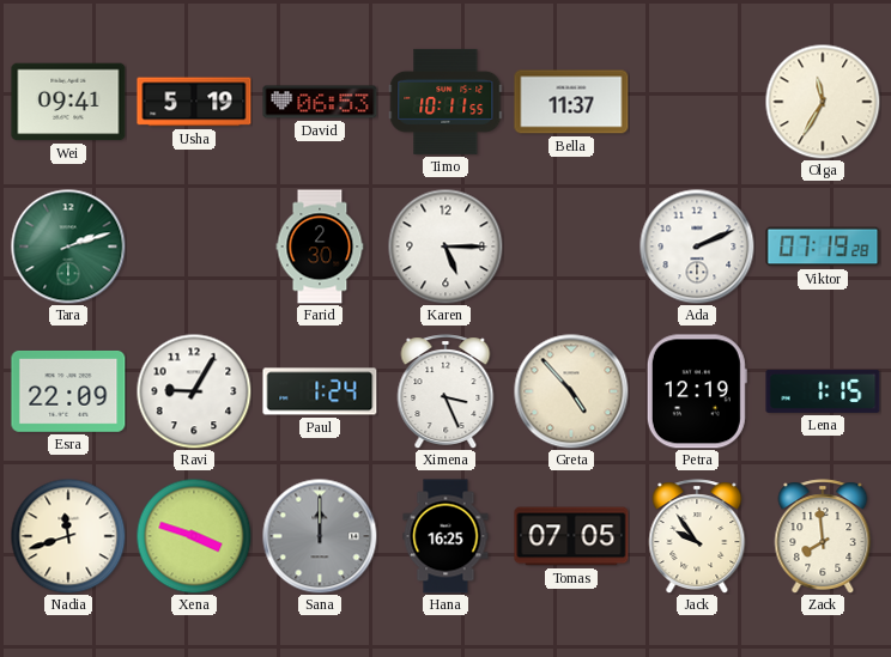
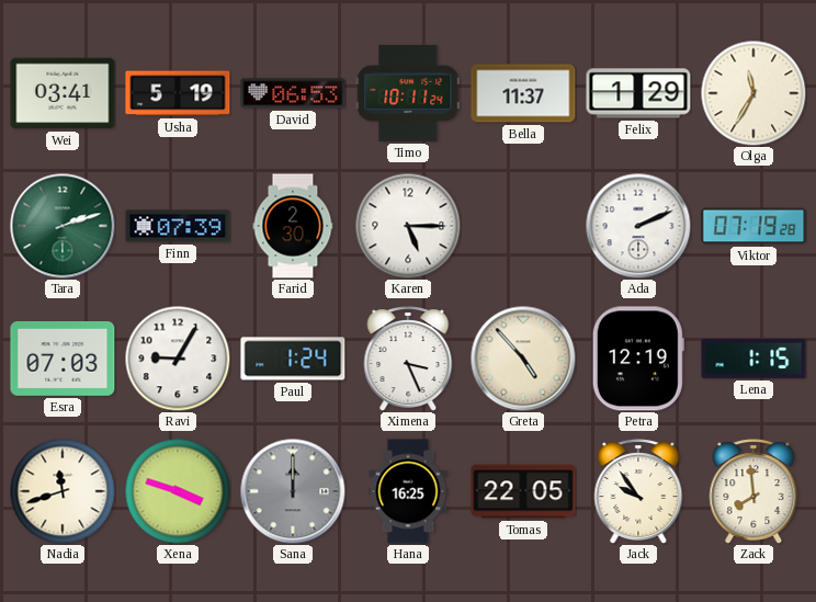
Wei: 09:41 -> 03:41 (63, 93)
Timo: 10:11:55 -> 10:11:24 (408, 93)
Felix: none -> 1:29 (638, 93)
Finn: none -> 07:39 (178, 226)
Esra: 22:09 -> 07:03 (63, 359)
Tomas: 07:05 -> 22:05 (523, 491)
